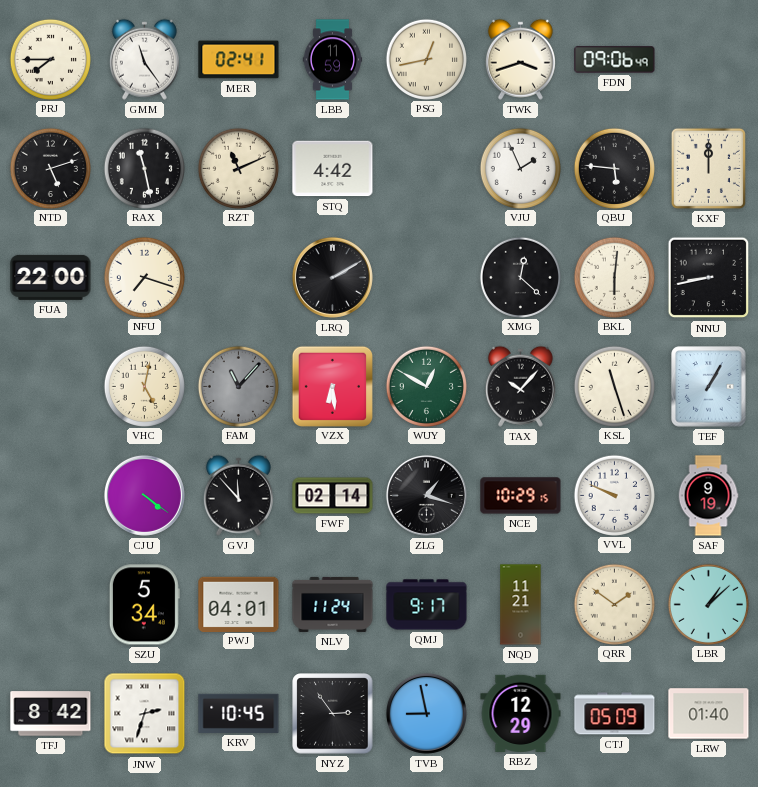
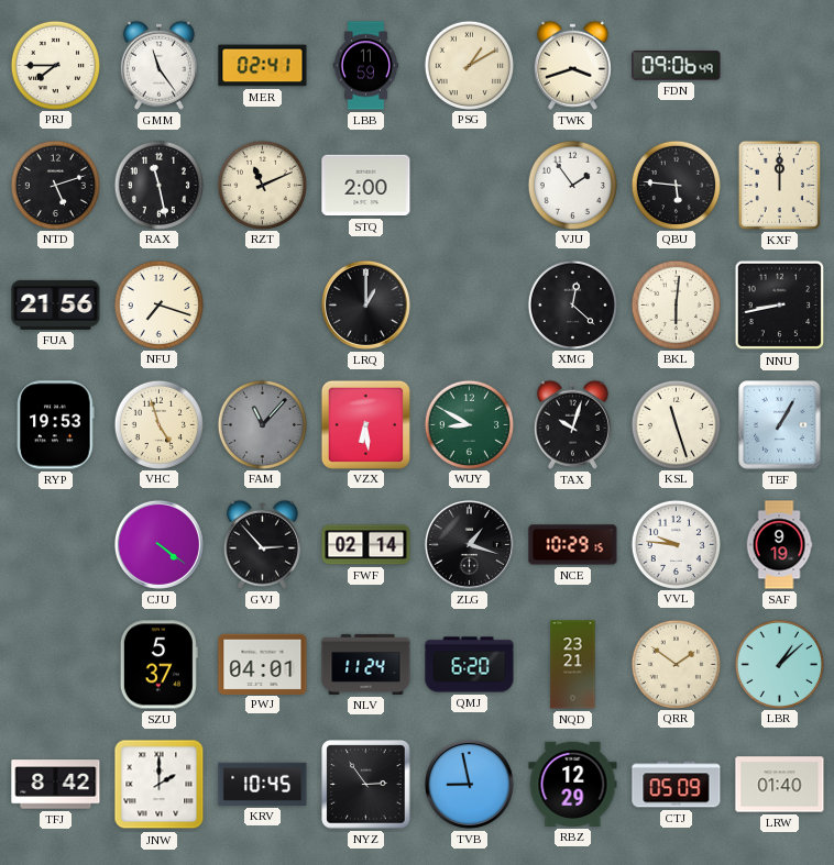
PSG: 12:43 -> 1:10 (469, 65)
STQ: 4:42 -> 2:00 (366, 186)
VJU: 1:56 -> 1:54 (572, 185)
FUA: 22:00 -> 21:56 (56, 304)
LRQ: 2:10 -> 1:00 (365, 304)
RYP: none -> 19:53 (56, 425)
VHC: 5:02 -> 4:57 (158, 424)
WUY: 12:50 -> 8:50 (469, 424)
TAX: 10:07 -> 10:03 (572, 424)
GVJ: 11:53 -> 2:53 (262, 544)
VVL: 9:49 -> 9:46 (676, 544)
SZU: 5:34 -> 5:37 (158, 665)
QMJ: 9:17 -> 6:20 (470, 665)
NQD: 11:21 -> 23:21 (573, 665)
JNW: 2:33 -> 2:00 (160, 785)
